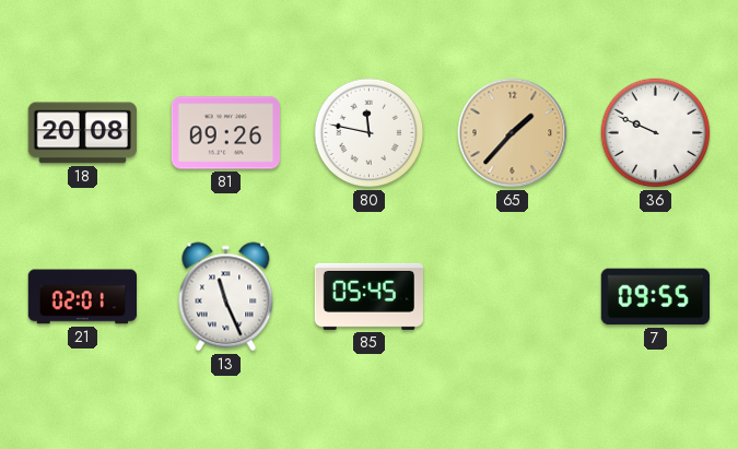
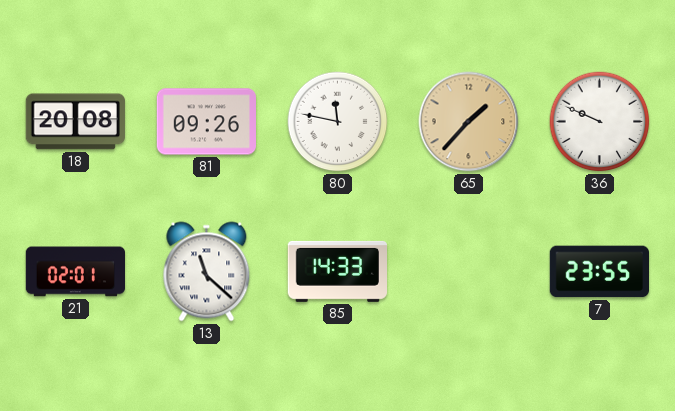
13: 11:26 -> 11:22 (207, 272)
85: 05:45 -> 14:33 (337, 271)
7: 09:55 -> 23:55 (599, 272)
